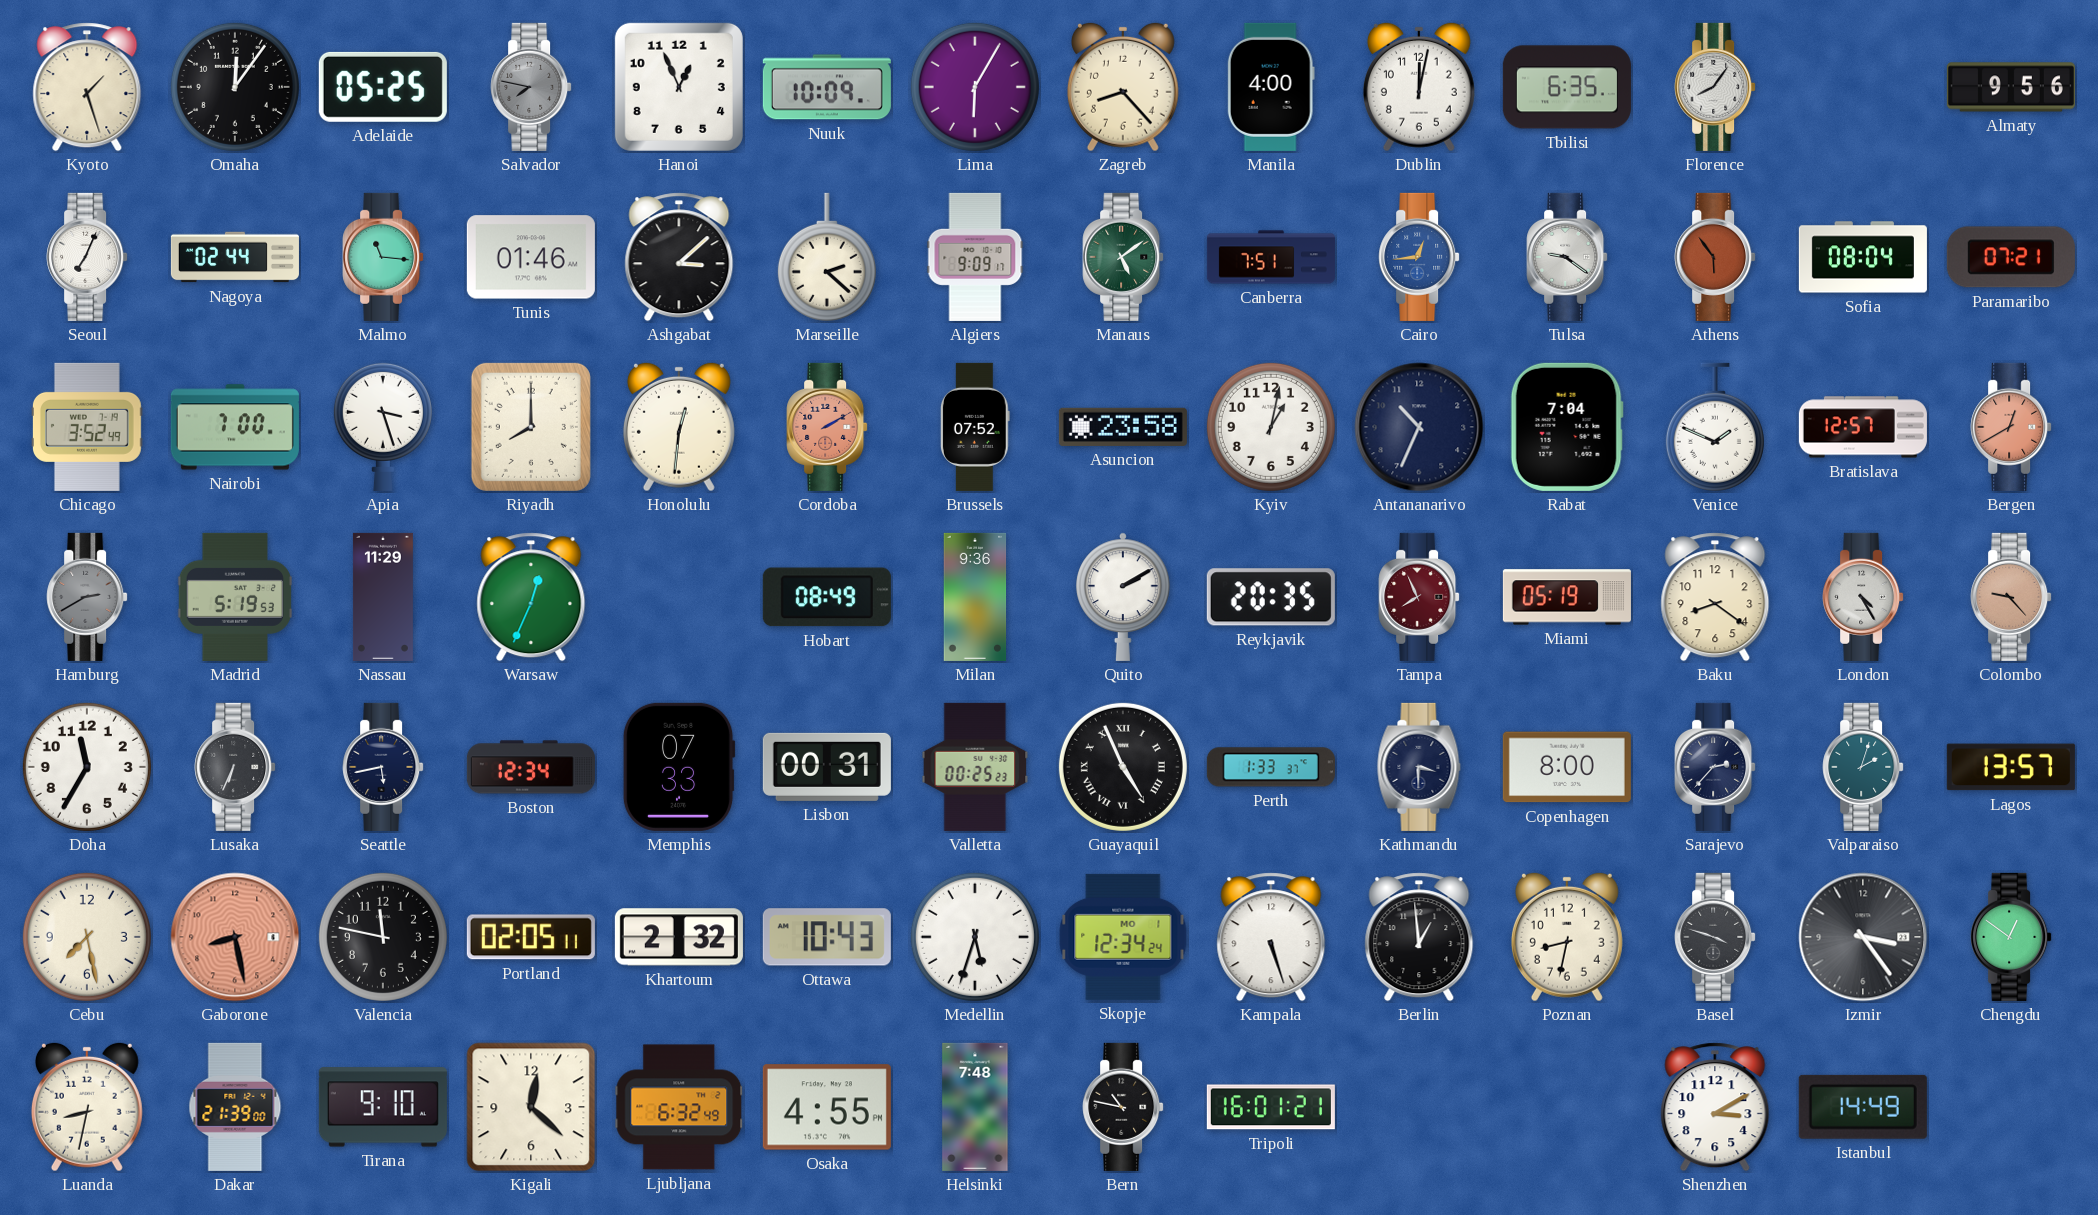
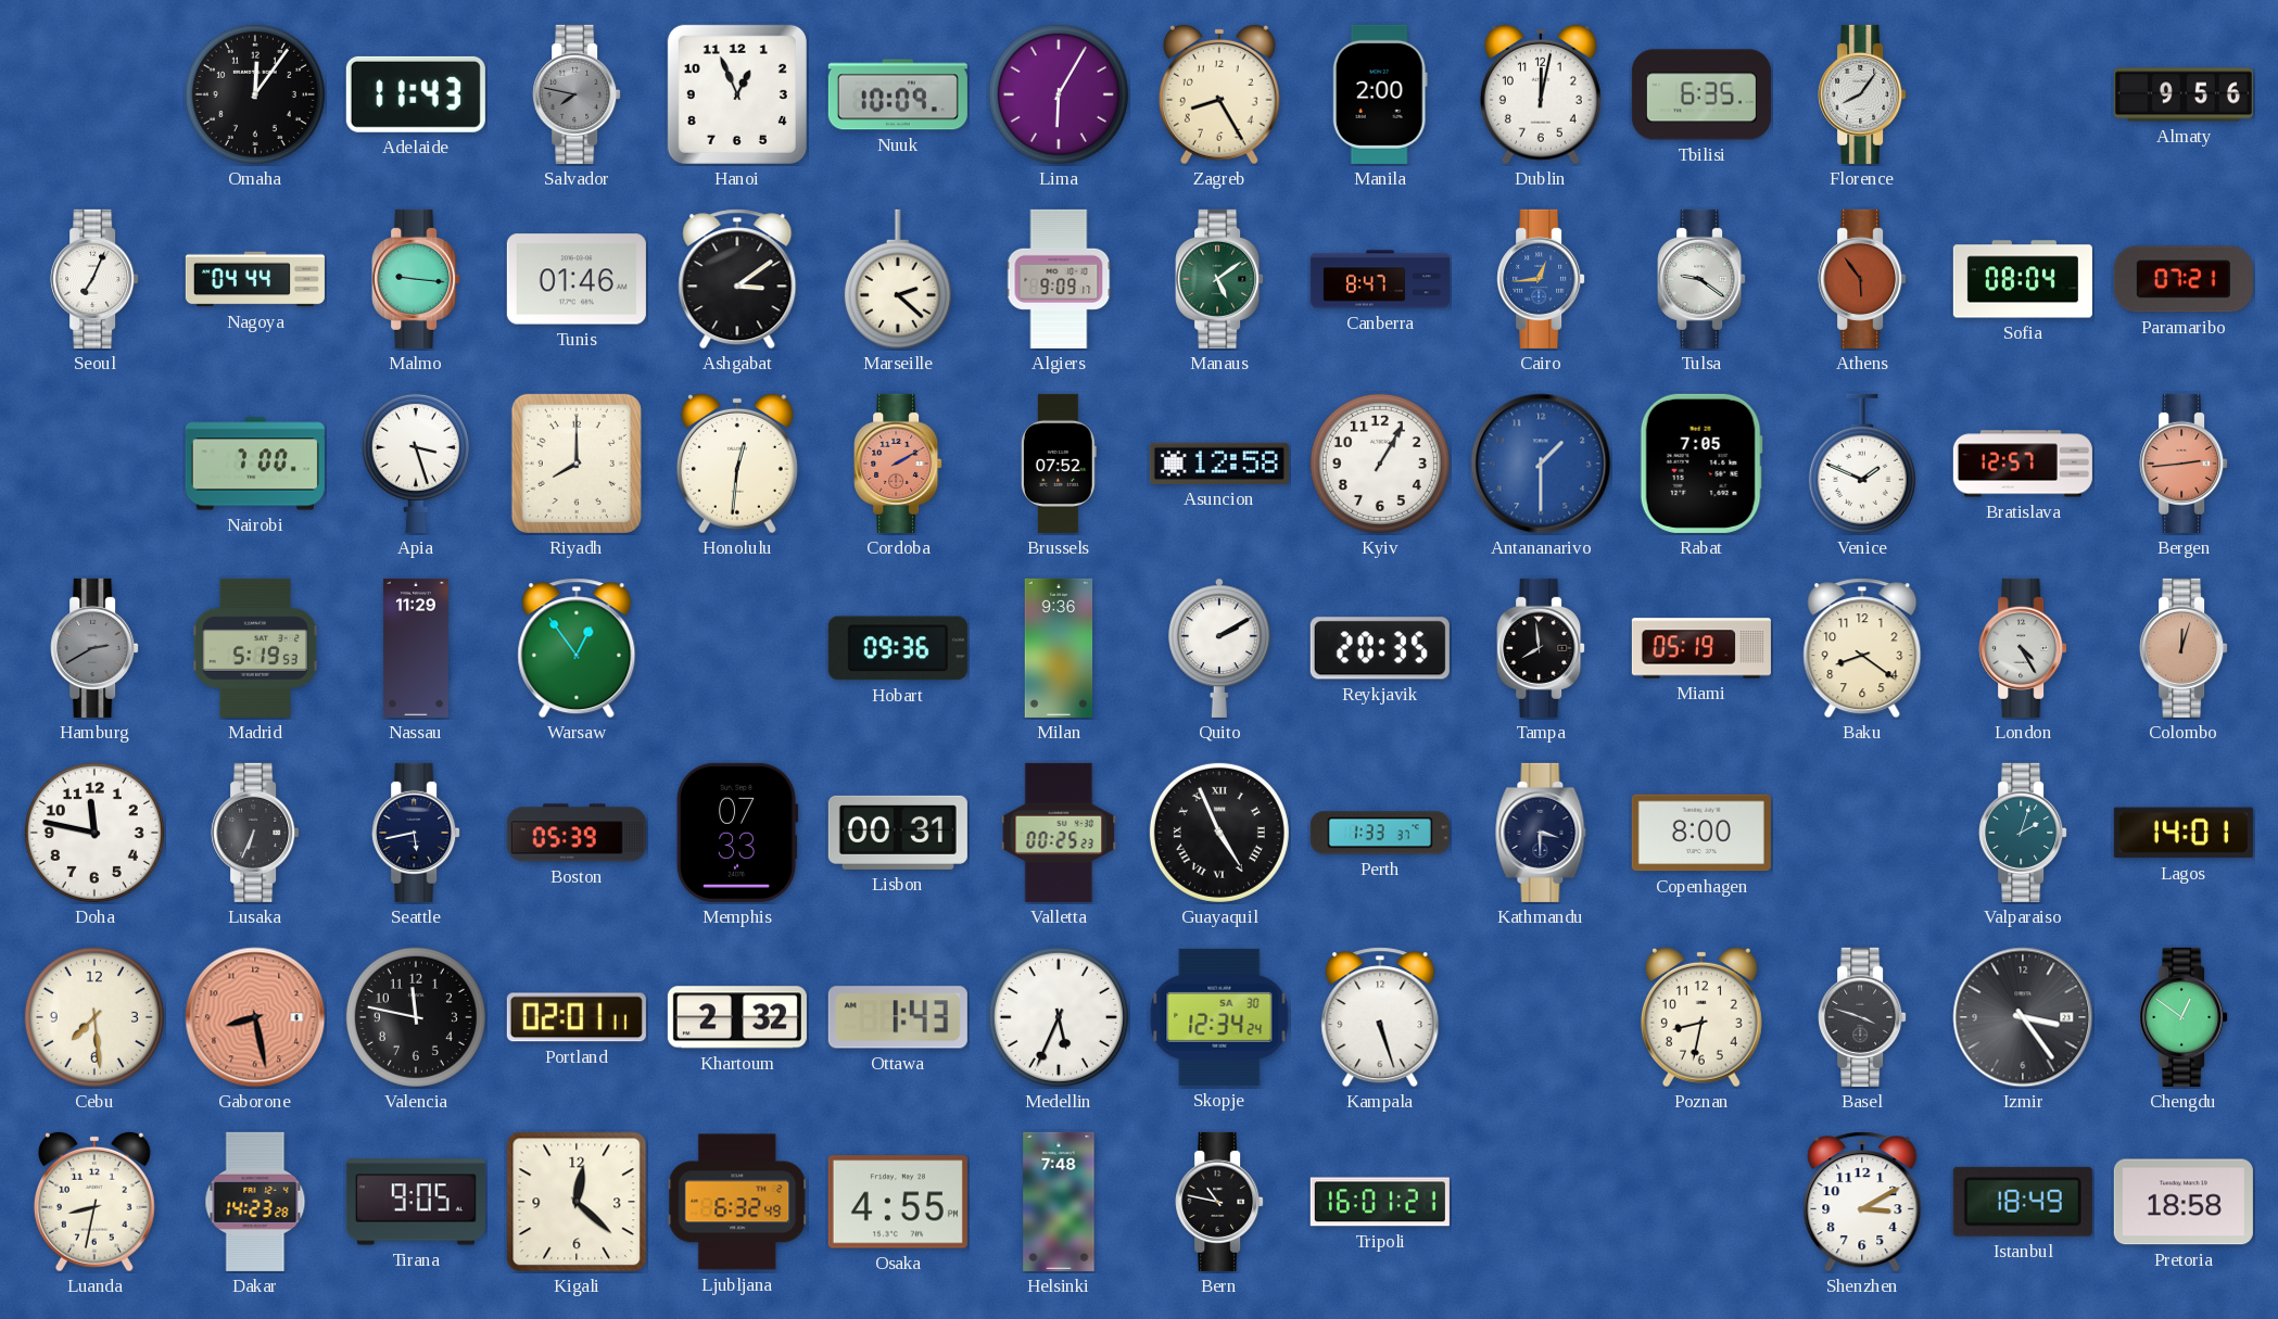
Kyoto: 1:27 -> none (87, 87)
Adelaide: 05:25 -> 11:43 (416, 94)
Zagreb: 8:23 -> 8:25 (1219, 94)
Manila: 4:00 -> 2:00 (1380, 94)
Nagoya: 02:44 -> 04:44 (255, 279)
Malmo: 11:16 -> 9:16 (416, 279)
Ashgabat: 3:08 -> 3:09 (737, 279)
Canberra: 7:51 -> 8:47 (1380, 279)
Chicago: 3:52 -> none (88, 427)
Asuncion: 23:58 -> 12:58 (1219, 464)
Kyiv: 1:02 -> 1:05 (1380, 464)
Antananarivo: 10:34 -> 1:30 (1541, 464)
Antananarivo dial: navy -> blue (1541, 464)
Rabat: 7:04 -> 7:05 (1701, 464)
Bergen: 12:40 -> 2:44 (2184, 464)
Warsaw: 12:34 -> 12:54 (577, 648)
Hobart: 08:49 -> 09:36 (898, 648)
Tampa: 7:56 -> 7:59 (1541, 648)
Tampa dial: burgundy -> black (1541, 648)
Colombo: 9:23 -> 12:03 (2184, 648)
Doha: 11:35 -> 11:47 (94, 833)
Boston: 12:34 -> 05:39 (577, 833)
Sarajevo: 2:37 -> none (1715, 767)
Lagos: 13:57 -> 14:01 (2184, 833)
Cebu: 7:28 -> 7:29 (94, 1017)
Portland: 02:05 -> 02:01 (577, 1017)
Ottawa: 10:43 -> 1:43 (898, 1017)
Medellin: 5:33 -> 5:34 (1059, 1017)
Skopje date: MO 1 -> SA 30 (1219, 1017)
Berlin: 12:59 -> none (1419, 937)
Dakar: 21:39 -> 14:23 (255, 1202)
Tirana: 9:10 -> 9:05 (416, 1202)
Istanbul: 14:49 -> 18:49 (2023, 1202)
Pretoria: none -> 18:58 (2184, 1202)
